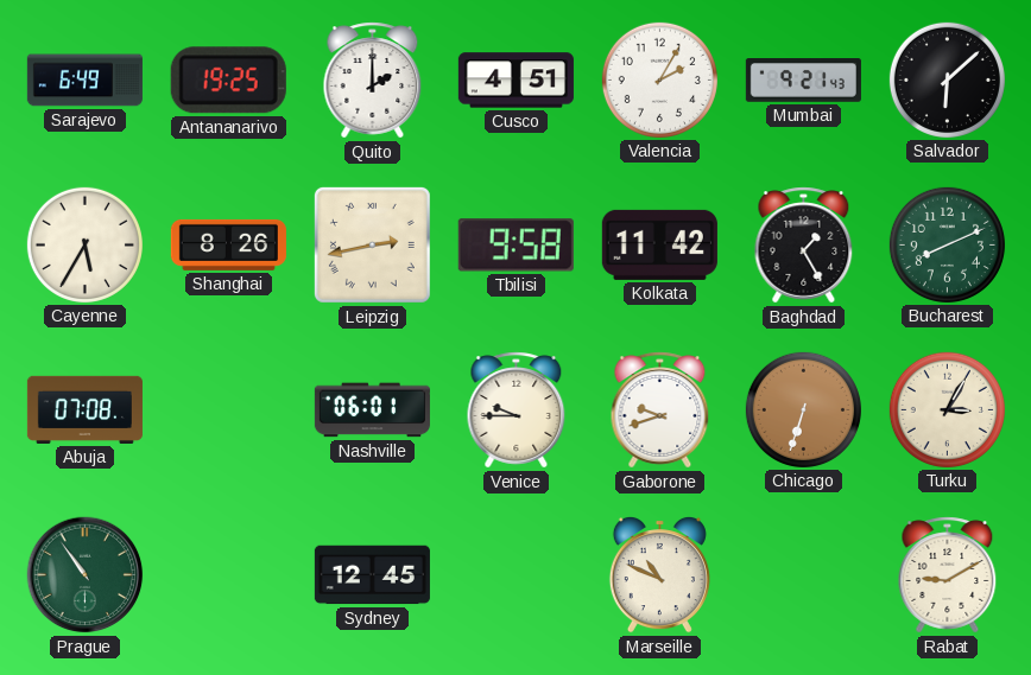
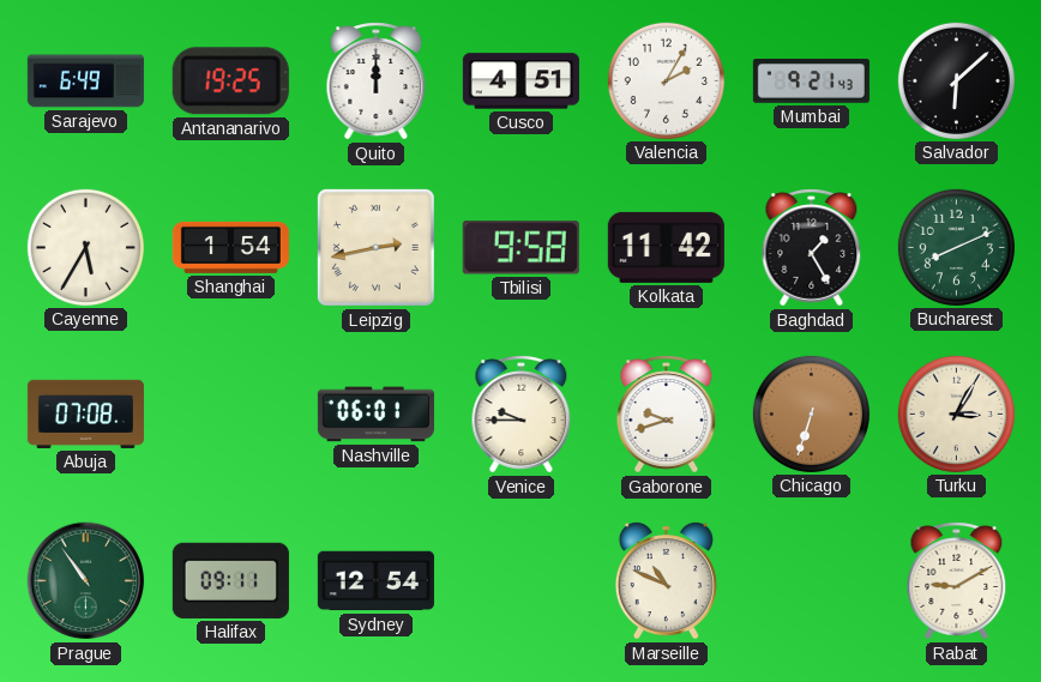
Quito: 2:00 -> 12:00 (377, 82)
Shanghai: 8:26 -> 1:54 (230, 247)
Halifax: none -> 09:11 (230, 580)
Sydney: 12:45 -> 12:54 (375, 581)
